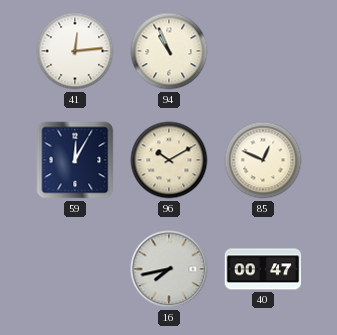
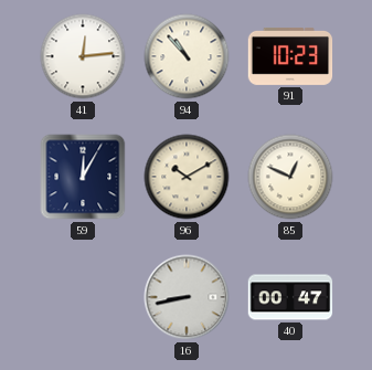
94: 10:56 -> 10:53 (187, 56)
91: none -> 10:23 (290, 56)
16: 7:43 -> 8:43 (187, 297)
